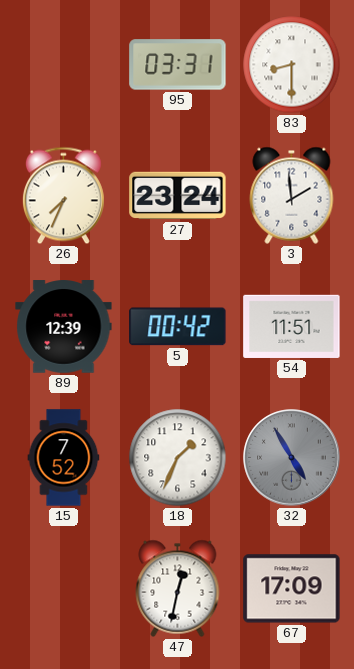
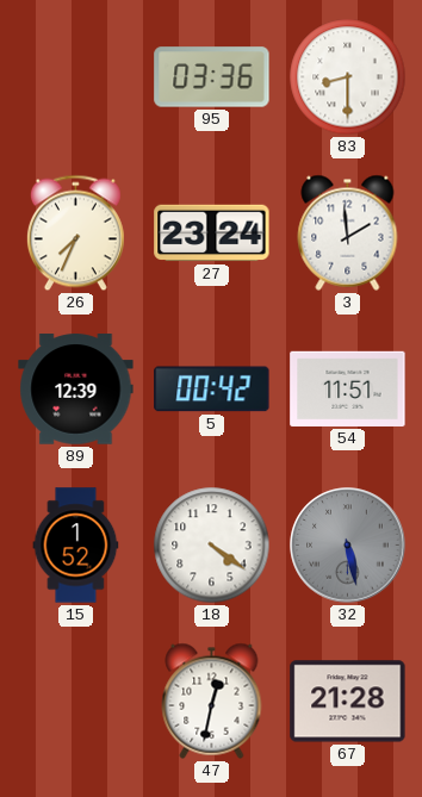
95: 03:31 -> 03:36 (212, 77)
15: 7:52 -> 1:52 (76, 546)
18: 1:34 -> 4:21 (212, 546)
32: 4:55 -> 5:28 (348, 546)
67: 17:09 -> 21:28 (348, 702)
